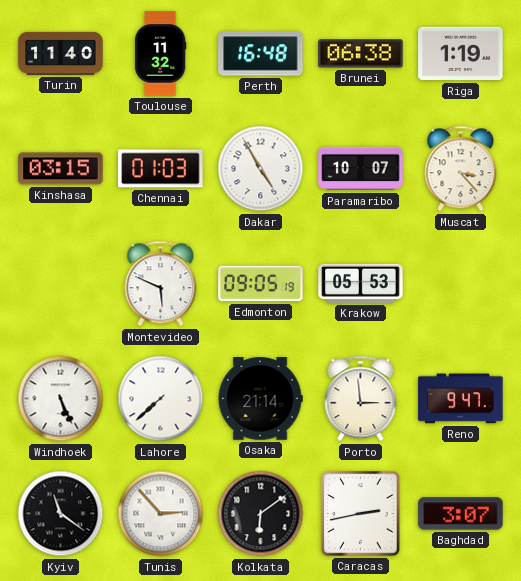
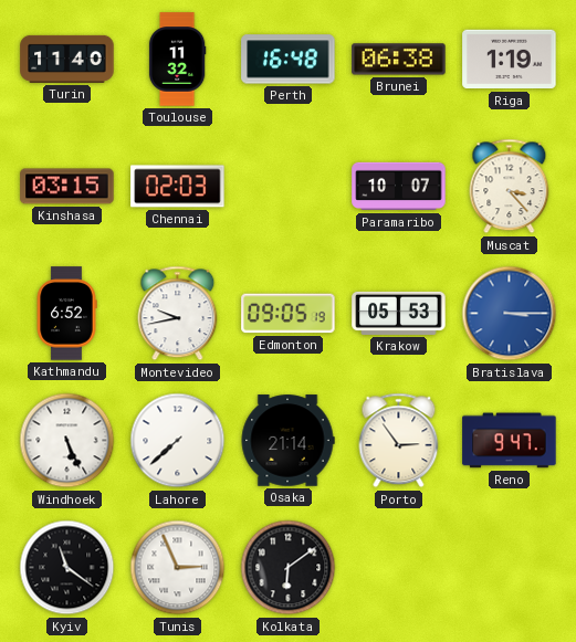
Chennai: 01:03 -> 02:03 (178, 187)
Dakar: 4:55 -> none (261, 169)
Kathmandu: none -> 6:52 (66, 314)
Montevideo: 5:49 -> 9:43 (178, 314)
Bratislava: none -> 3:15 (510, 314)
Porto: 2:59 -> 2:54 (399, 441)
Tunis: 2:53 -> 2:56 (178, 568)
Caracas: 2:43 -> none (361, 514)
Baghdad: 3:07 -> none (461, 514)
